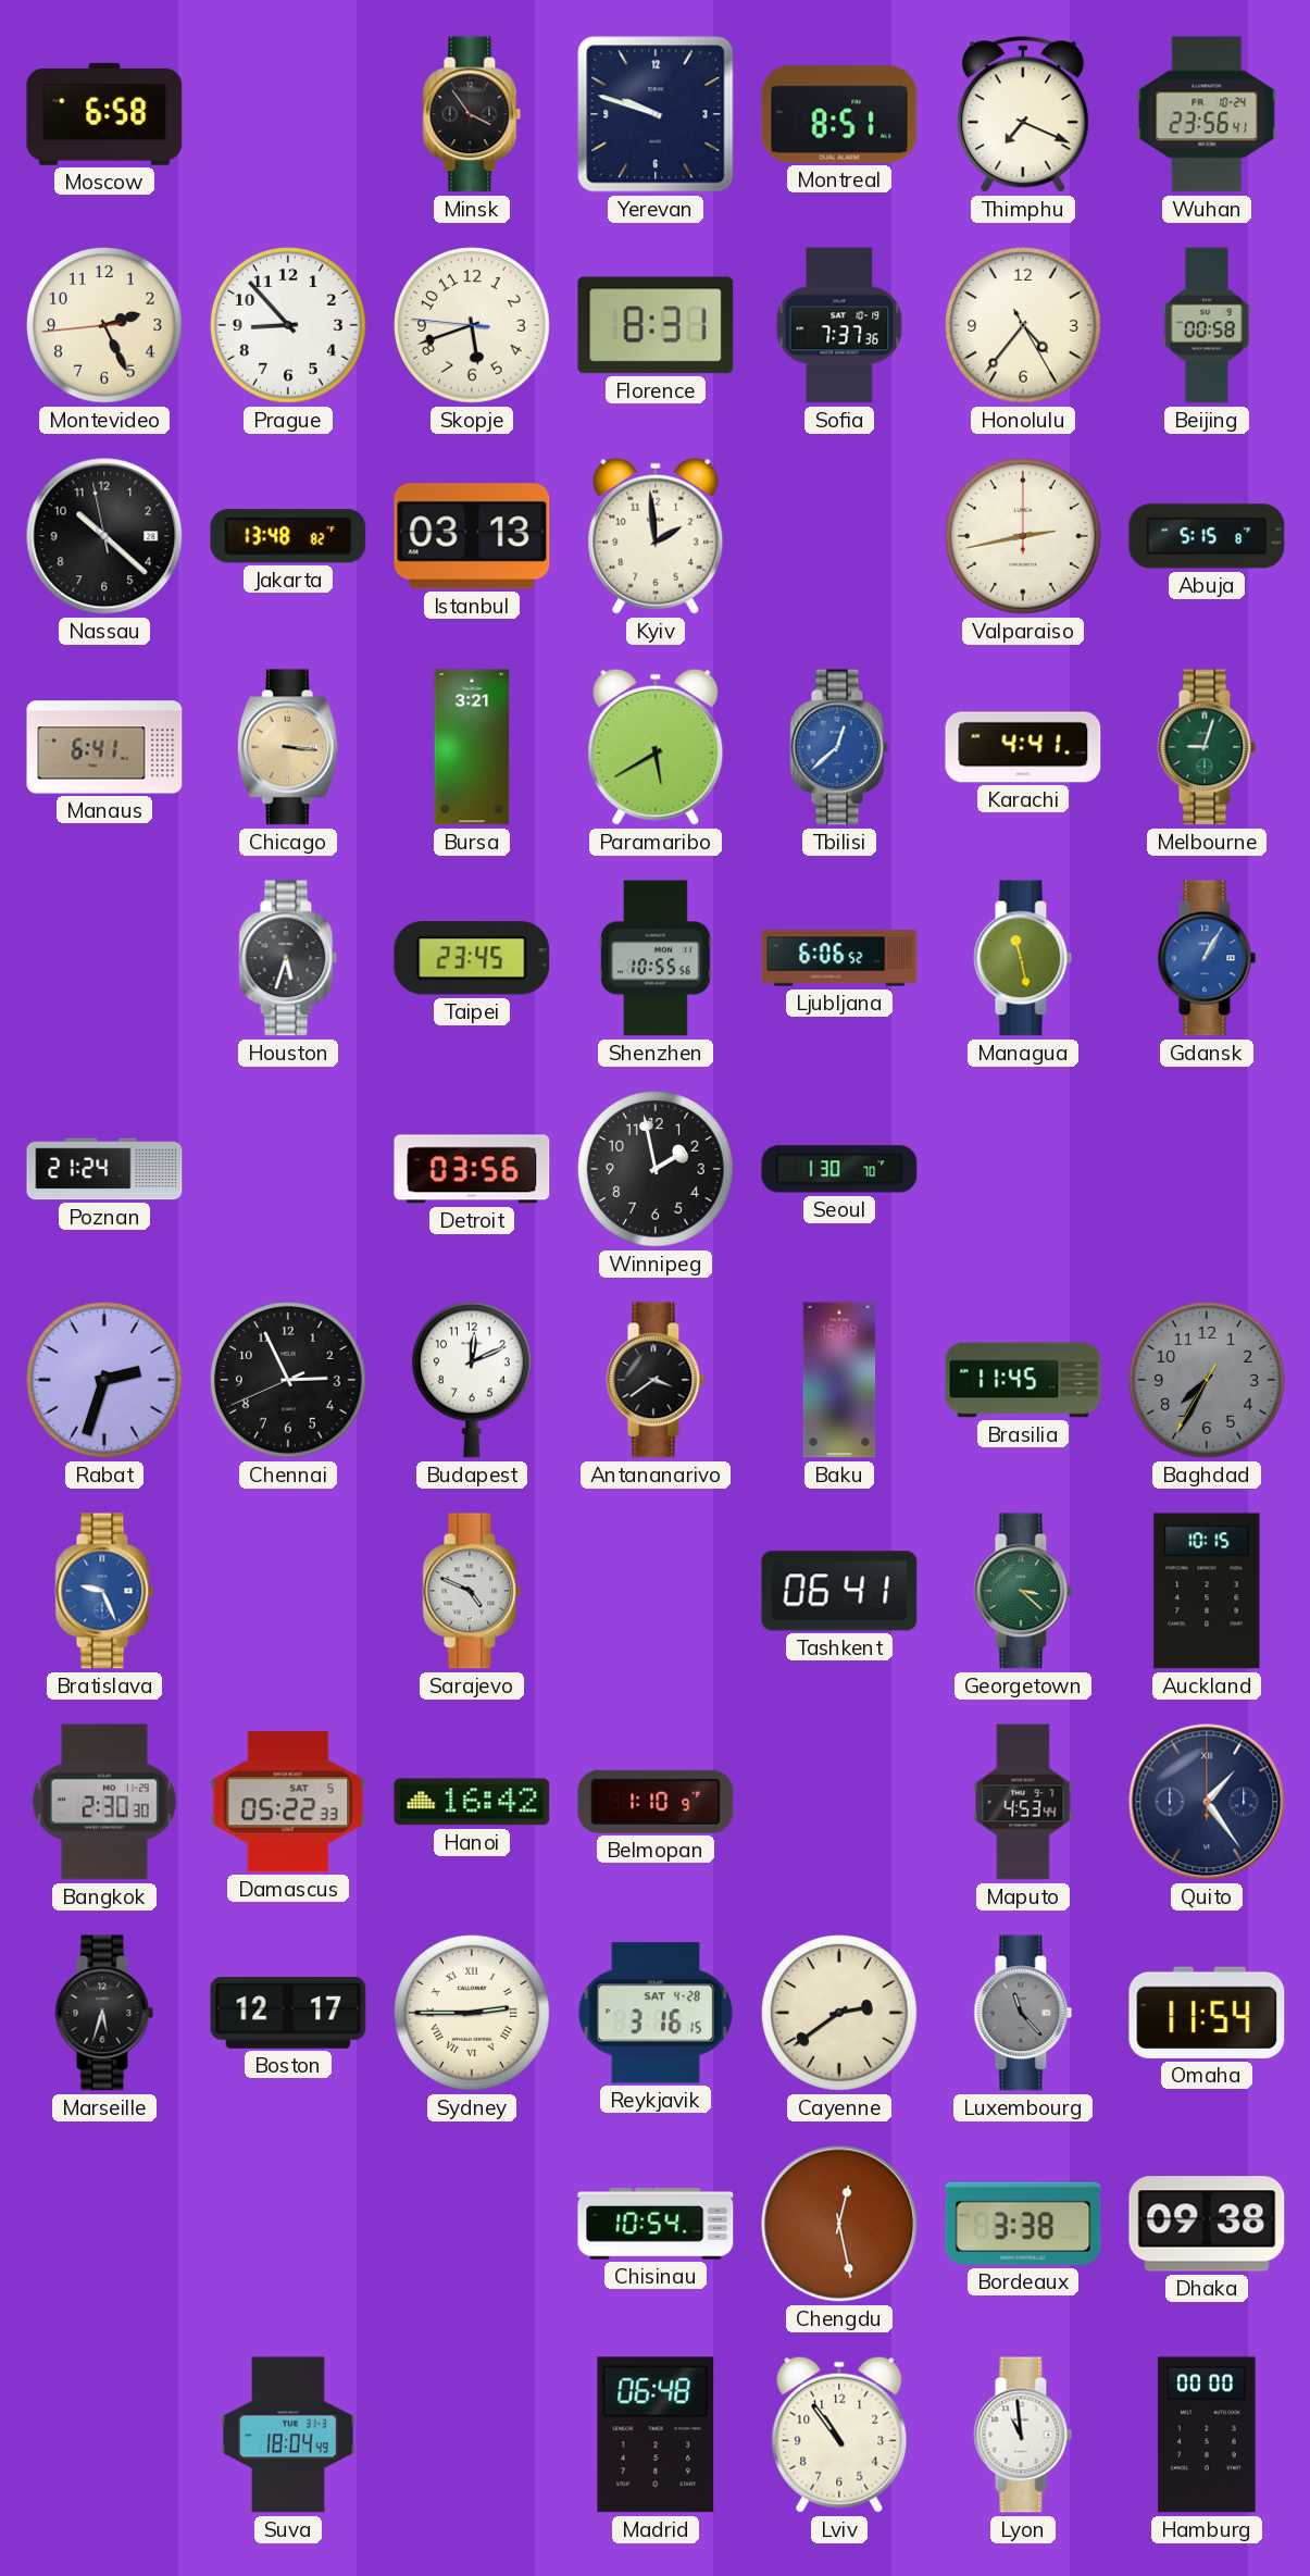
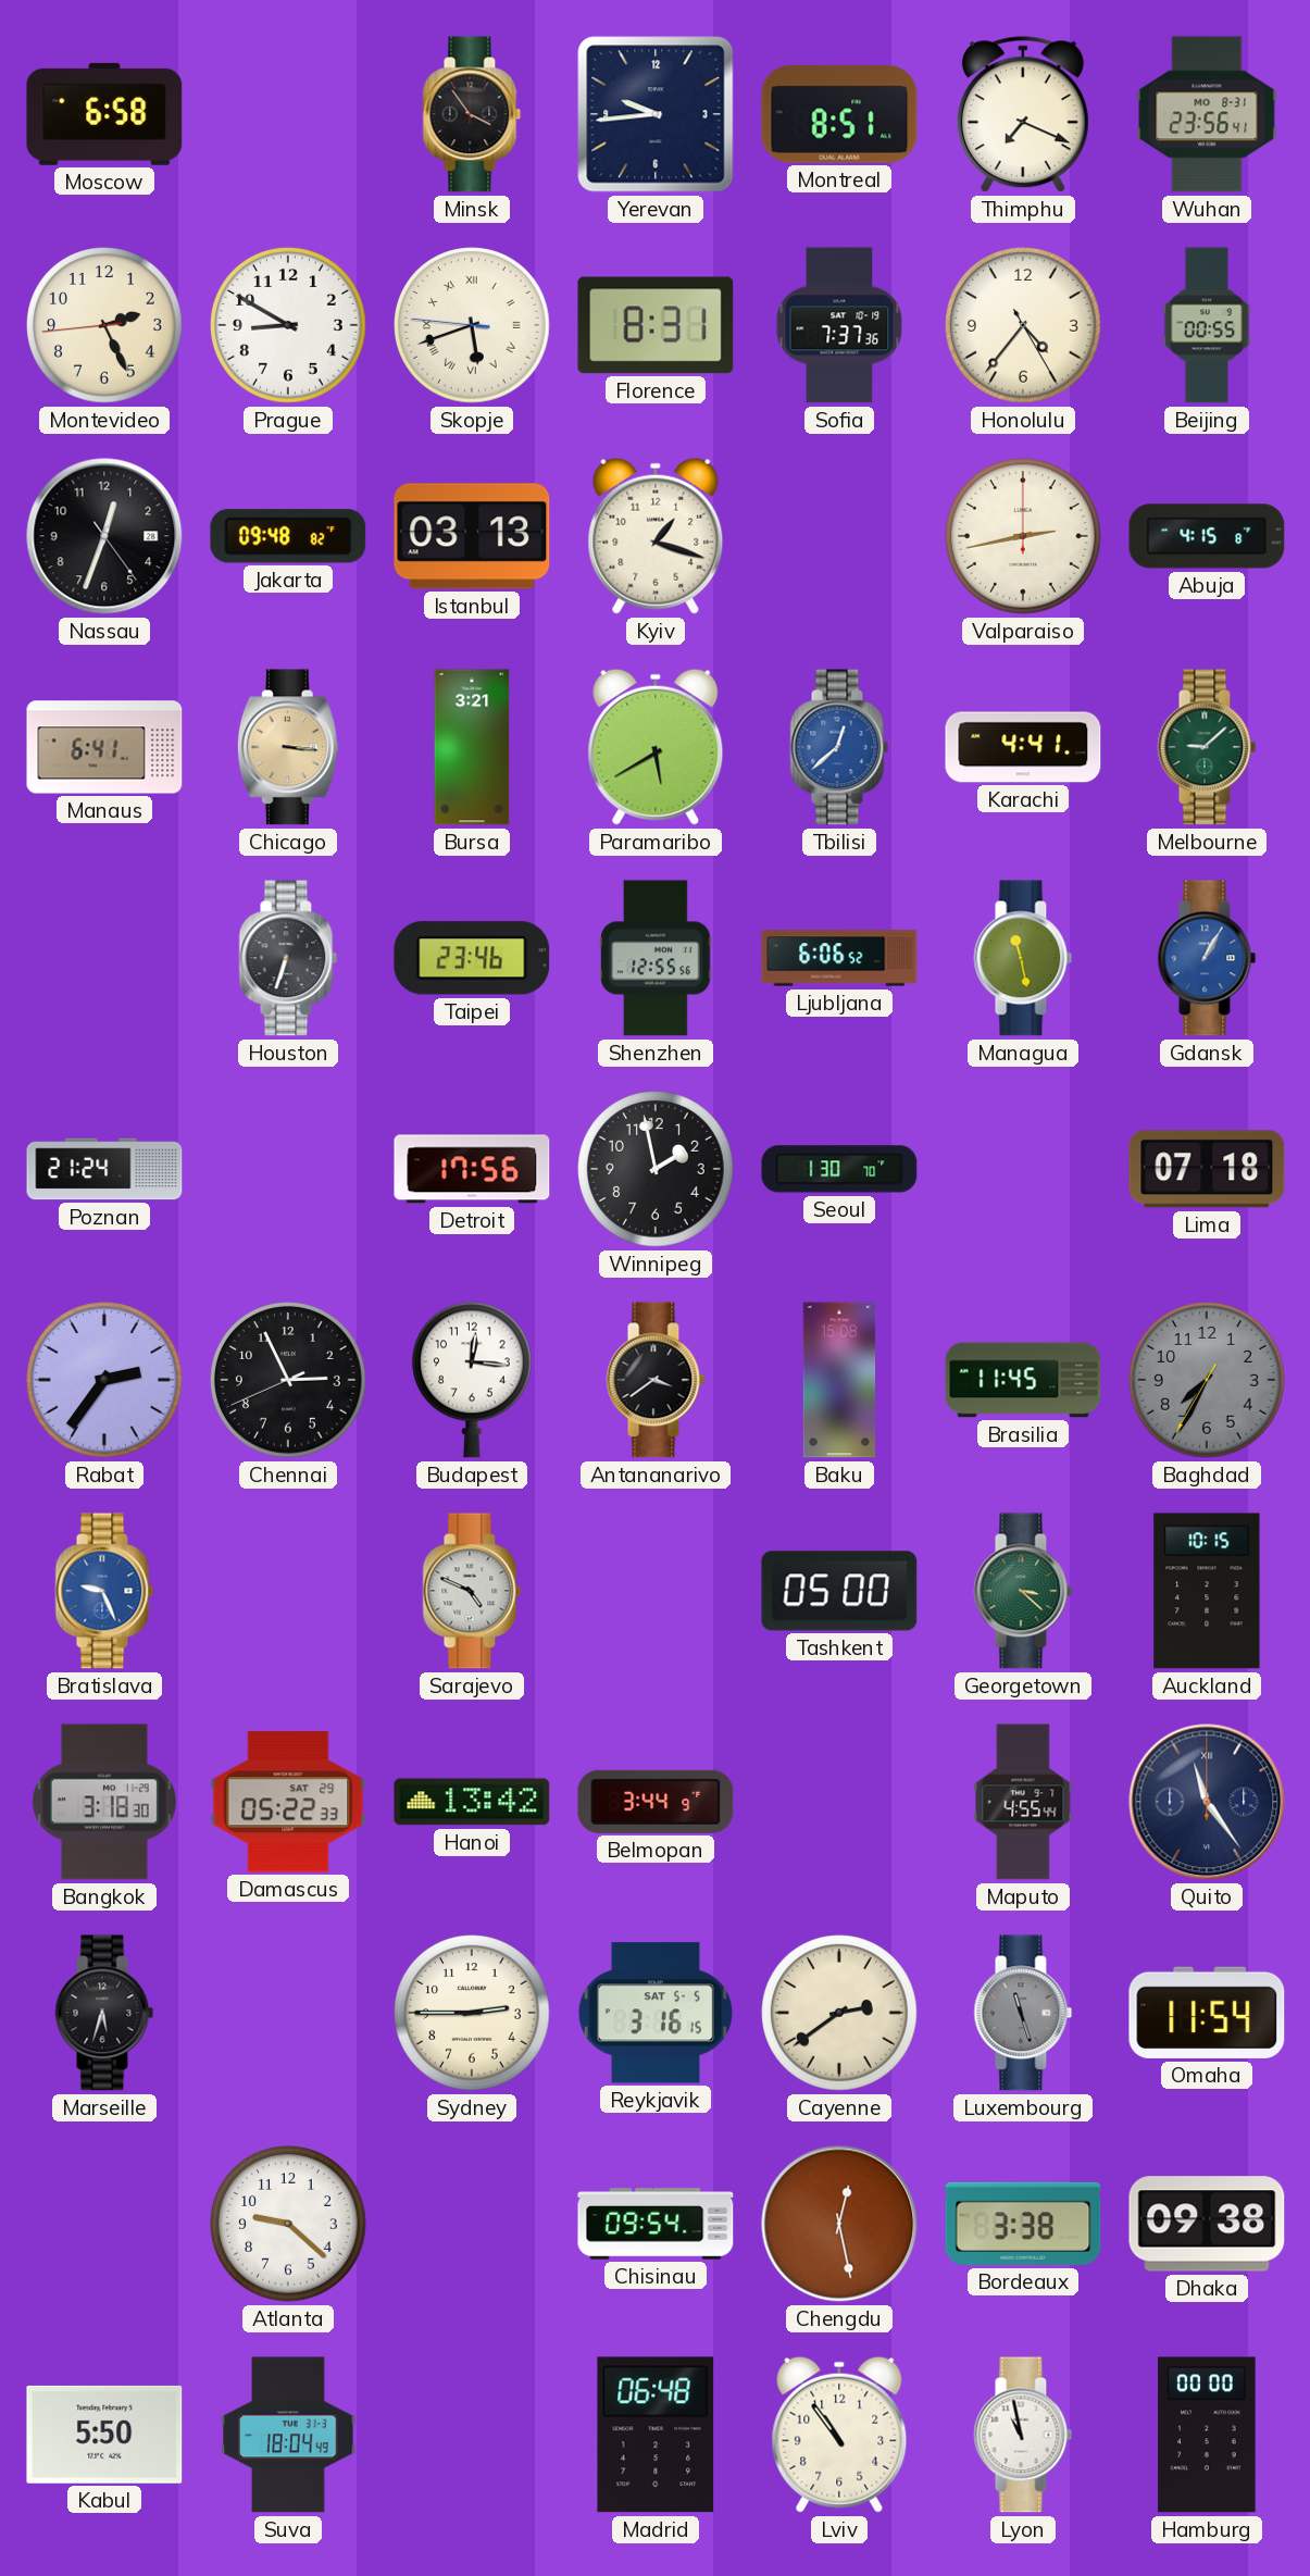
Yerevan: 9:48 -> 9:44 (656, 114)
Wuhan date: FR 10-24 -> MO 8-31 (1207, 114)
Prague: 8:53 -> 8:50 (288, 325)
Skopje numerals: Arabic -> Roman (472, 325)
Beijing: 00:58 -> 00:55 (1207, 325)
Nassau: 10:21 -> 12:33 (104, 536)
Jakarta: 13:48 -> 09:48 (288, 536)
Kyiv: 1:59 -> 1:18 (656, 536)
Abuja: 5:15 -> 4:15 (1207, 536)
Melbourne: 9:03 -> 9:08 (1207, 747)
Houston: 5:33 -> 6:33 (288, 958)
Taipei: 23:45 -> 23:46 (472, 958)
Shenzhen: 10:55 -> 12:55 (656, 958)
Detroit: 03:56 -> 17:56 (472, 1169)
Lima: none -> 07:18 (1207, 1169)
Rabat: 2:33 -> 2:36 (104, 1380)
Budapest: 12:11 -> 12:16 (472, 1380)
Tashkent: 06:41 -> 05:00 (839, 1591)
Bangkok: 2:30 -> 3:18 (104, 1802)
Damascus date: SAT 5 -> SAT 29 (288, 1802)
Hanoi: 16:42 -> 13:42 (472, 1802)
Belmopan: 1:10 -> 3:44 (656, 1802)
Maputo: 4:53 -> 4:55 (1023, 1802)
Quito: 1:24 -> 11:24 (1207, 1802)
Boston: 12:17 -> none (288, 2014)
Sydney numerals: Roman -> Arabic (472, 2013)
Reykjavik date: SAT 4-28 -> SAT 5-5 (656, 2013)
Luxembourg: 11:23 -> 11:27 (1023, 2013)
Atlanta: none -> 9:22 (288, 2224)
Chisinau: 10:54 -> 09:54 (656, 2224)
Kabul: none -> 5:50 (104, 2435)
Lyon: 10:59 -> 10:58 (1023, 2435)
